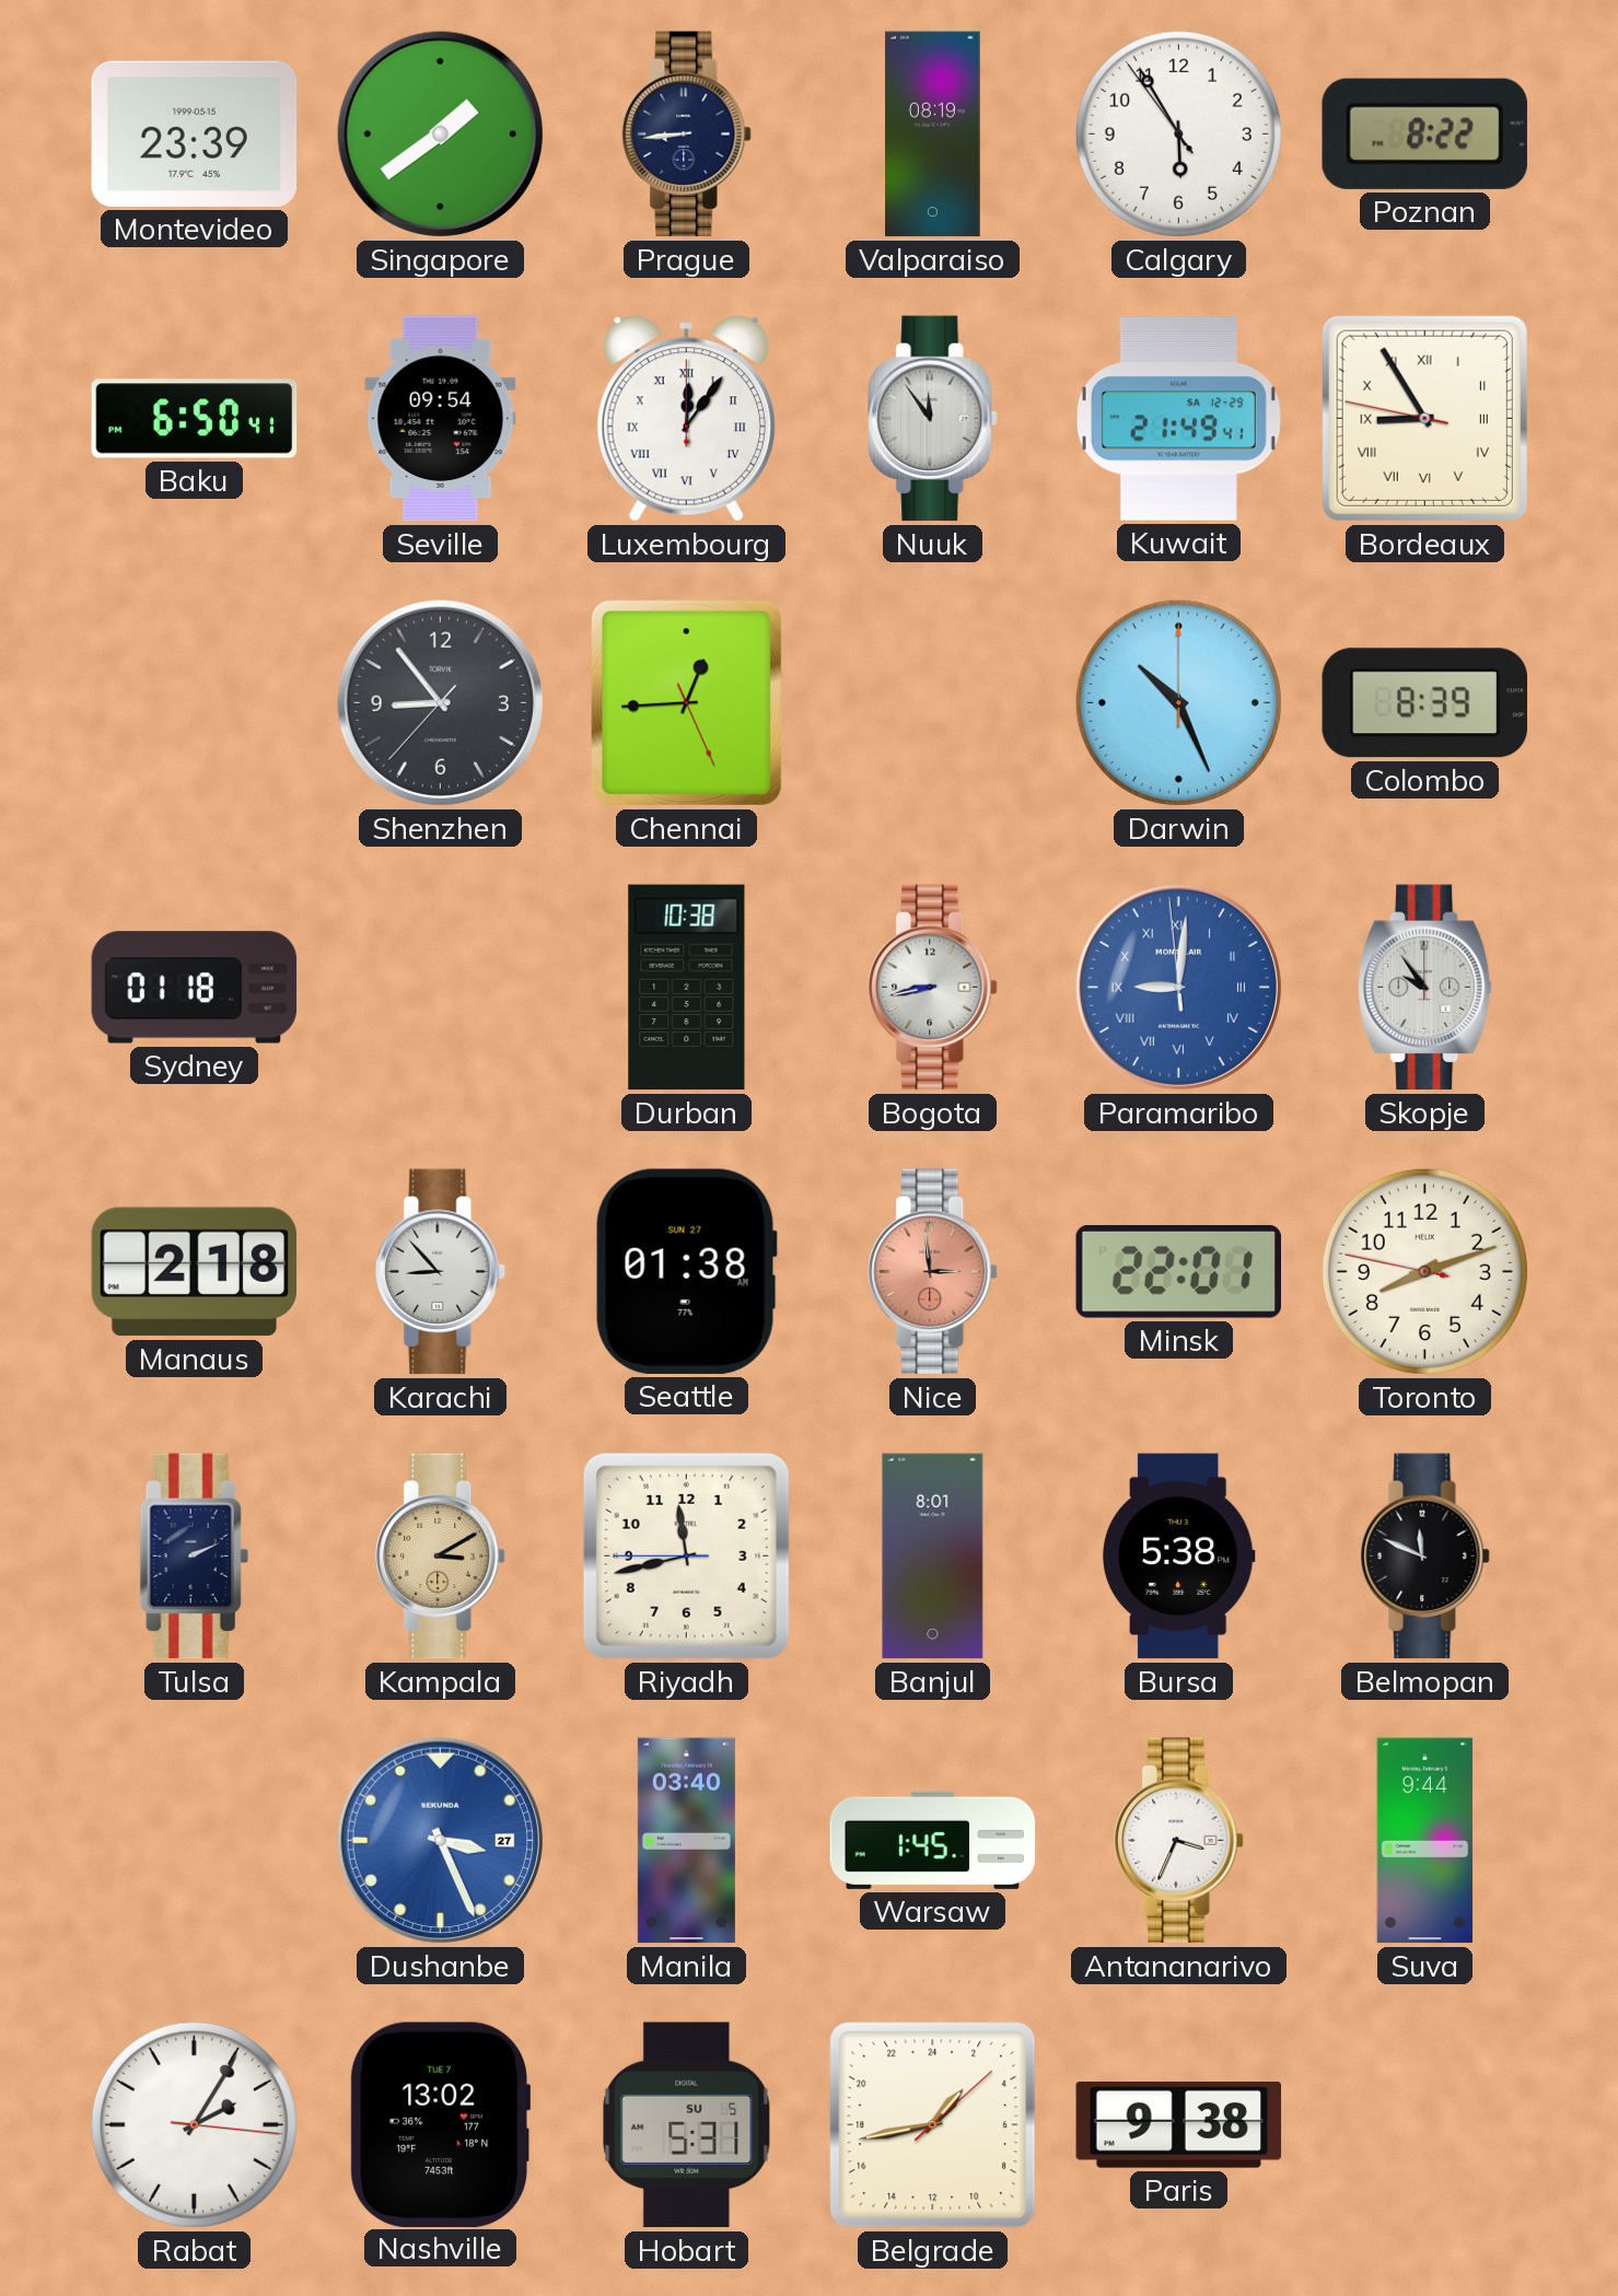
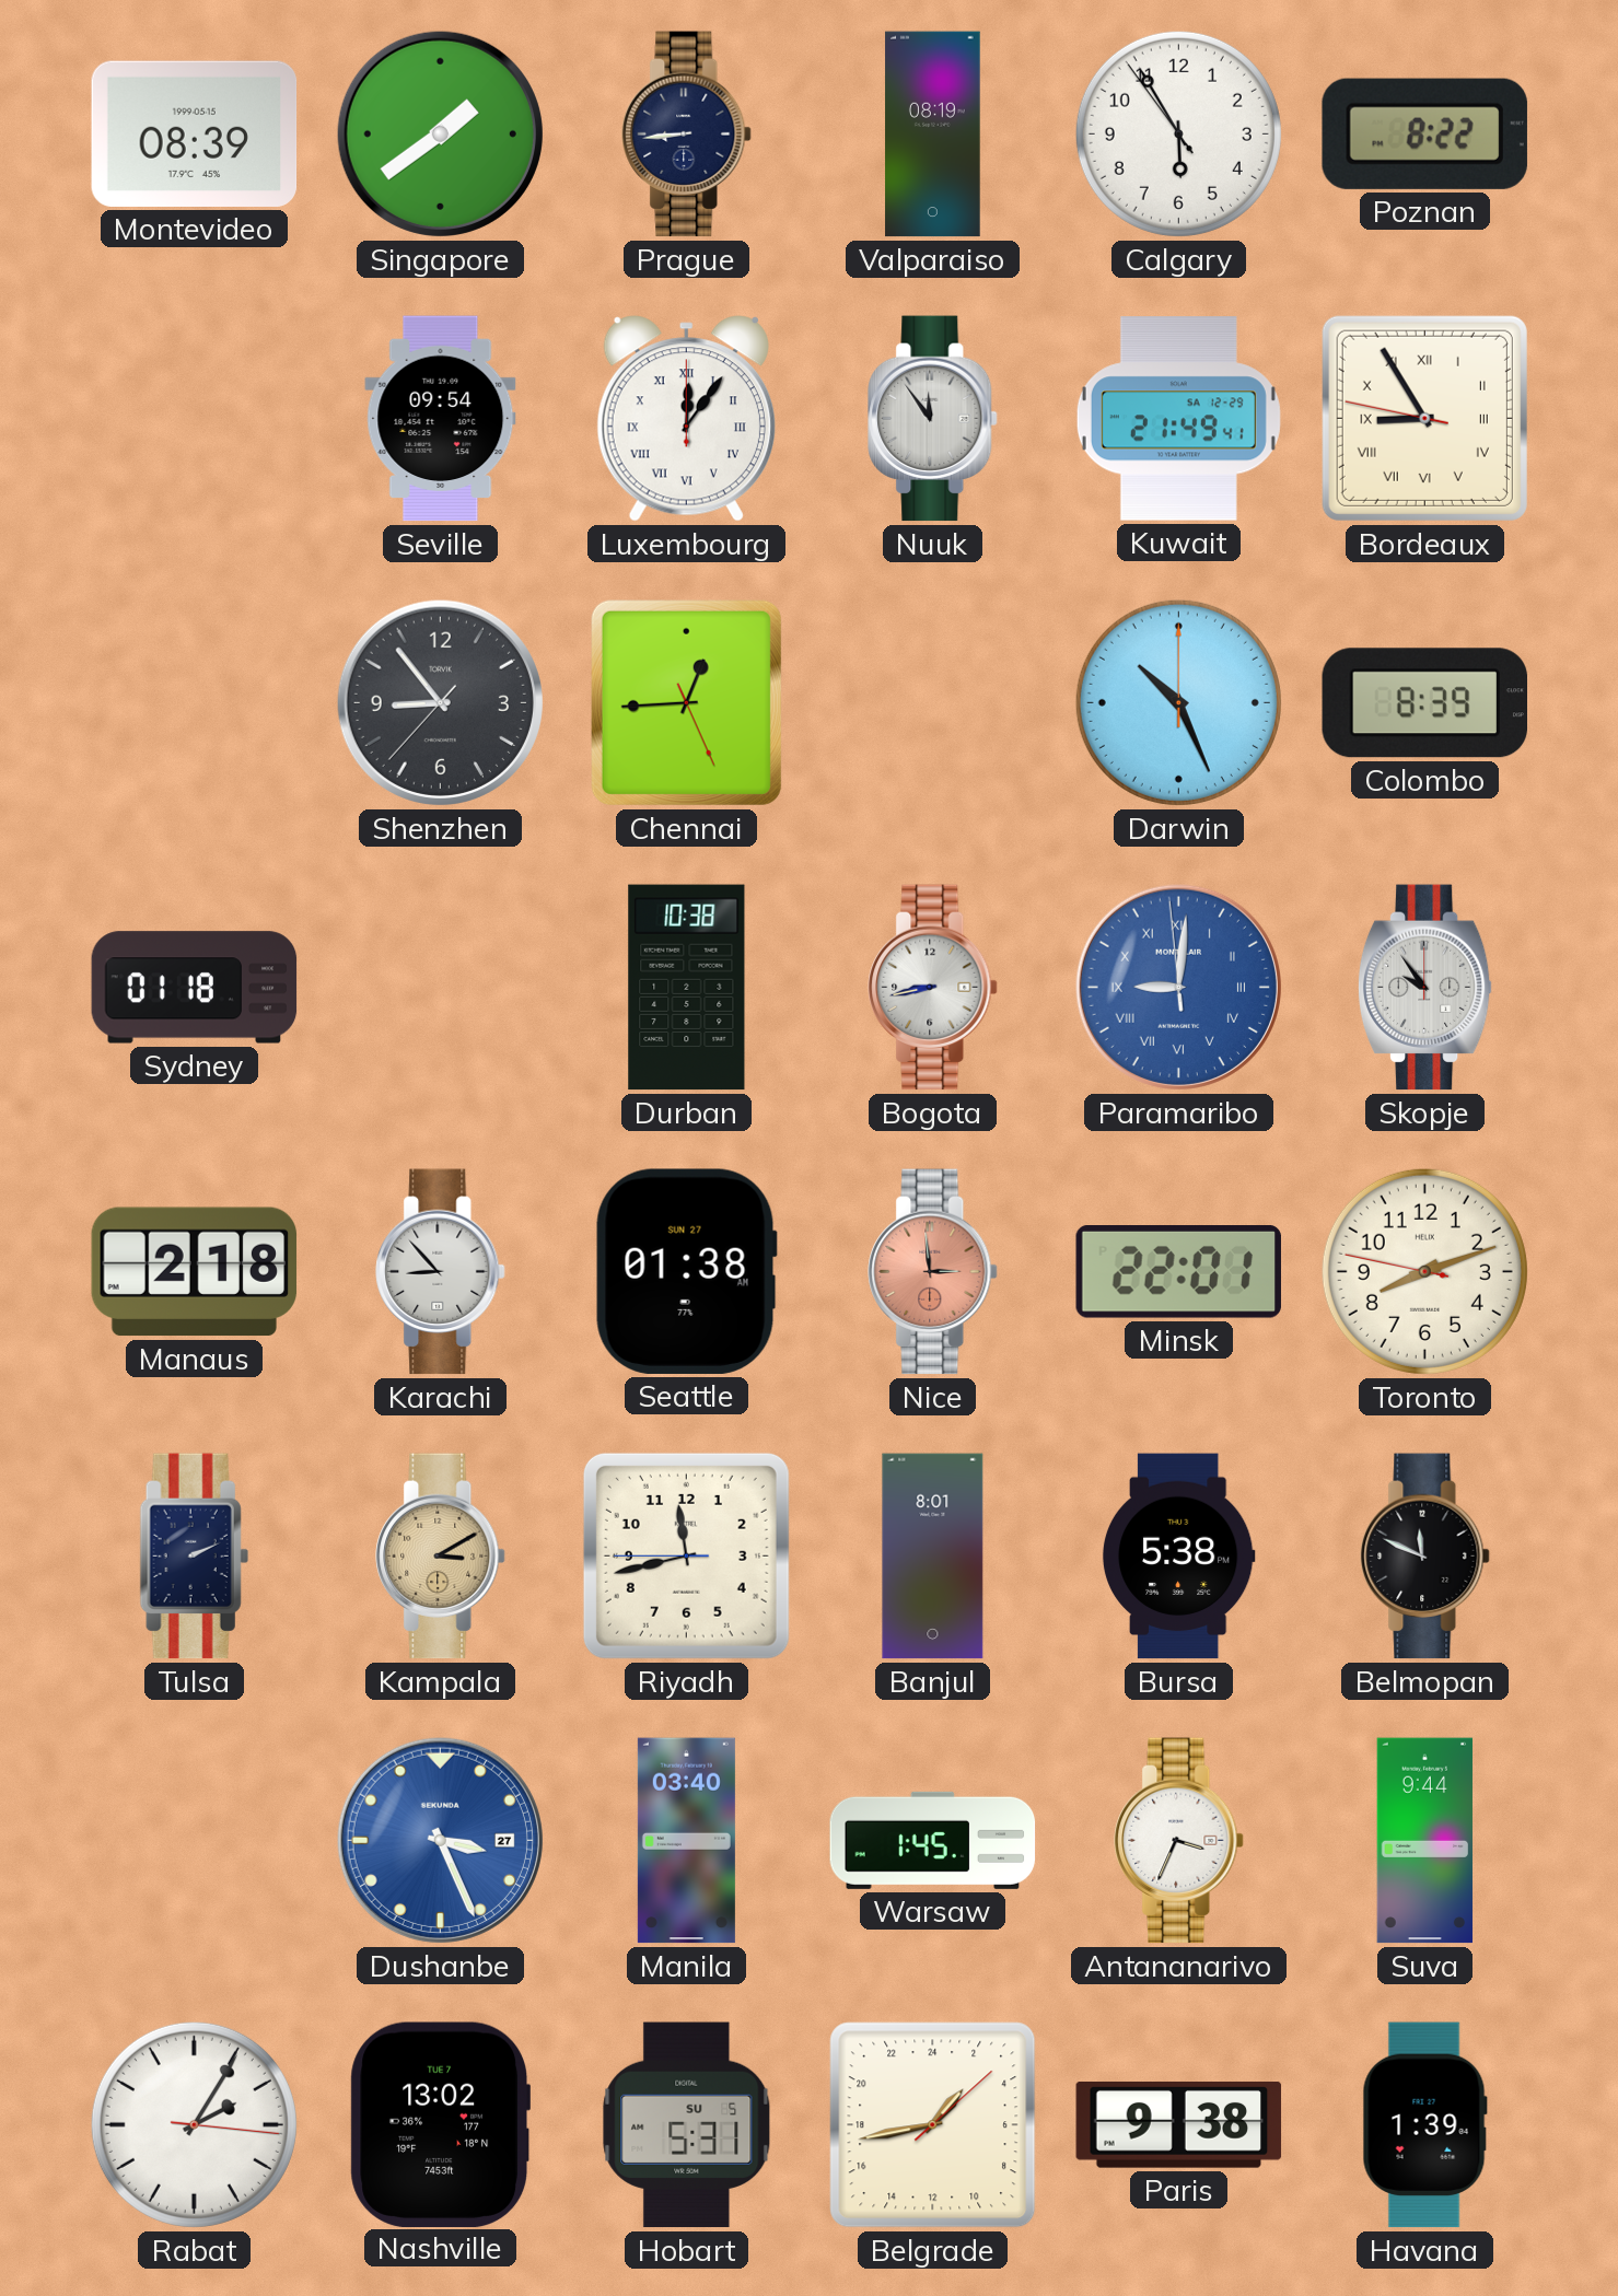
Montevideo: 23:39 -> 08:39 (195, 133)
Baku: 6:50 -> none (195, 419)
Havana: none -> 1:39 (1424, 2125)
